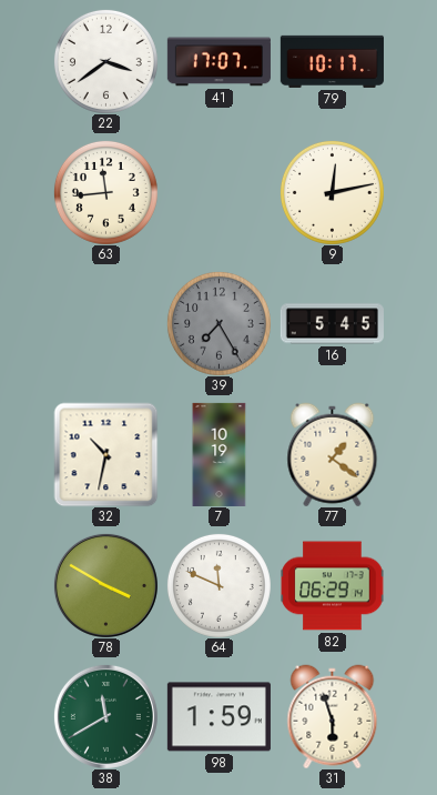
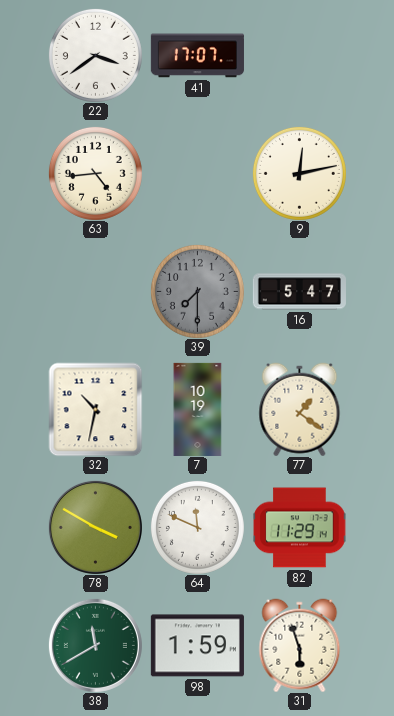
79: 10:17 -> none (332, 61)
63: 11:44 -> 4:44 (95, 173)
39: 7:25 -> 7:30 (197, 291)
16: 5:45 -> 5:47 (299, 292)
82: 06:29 -> 11:29 (299, 528)
